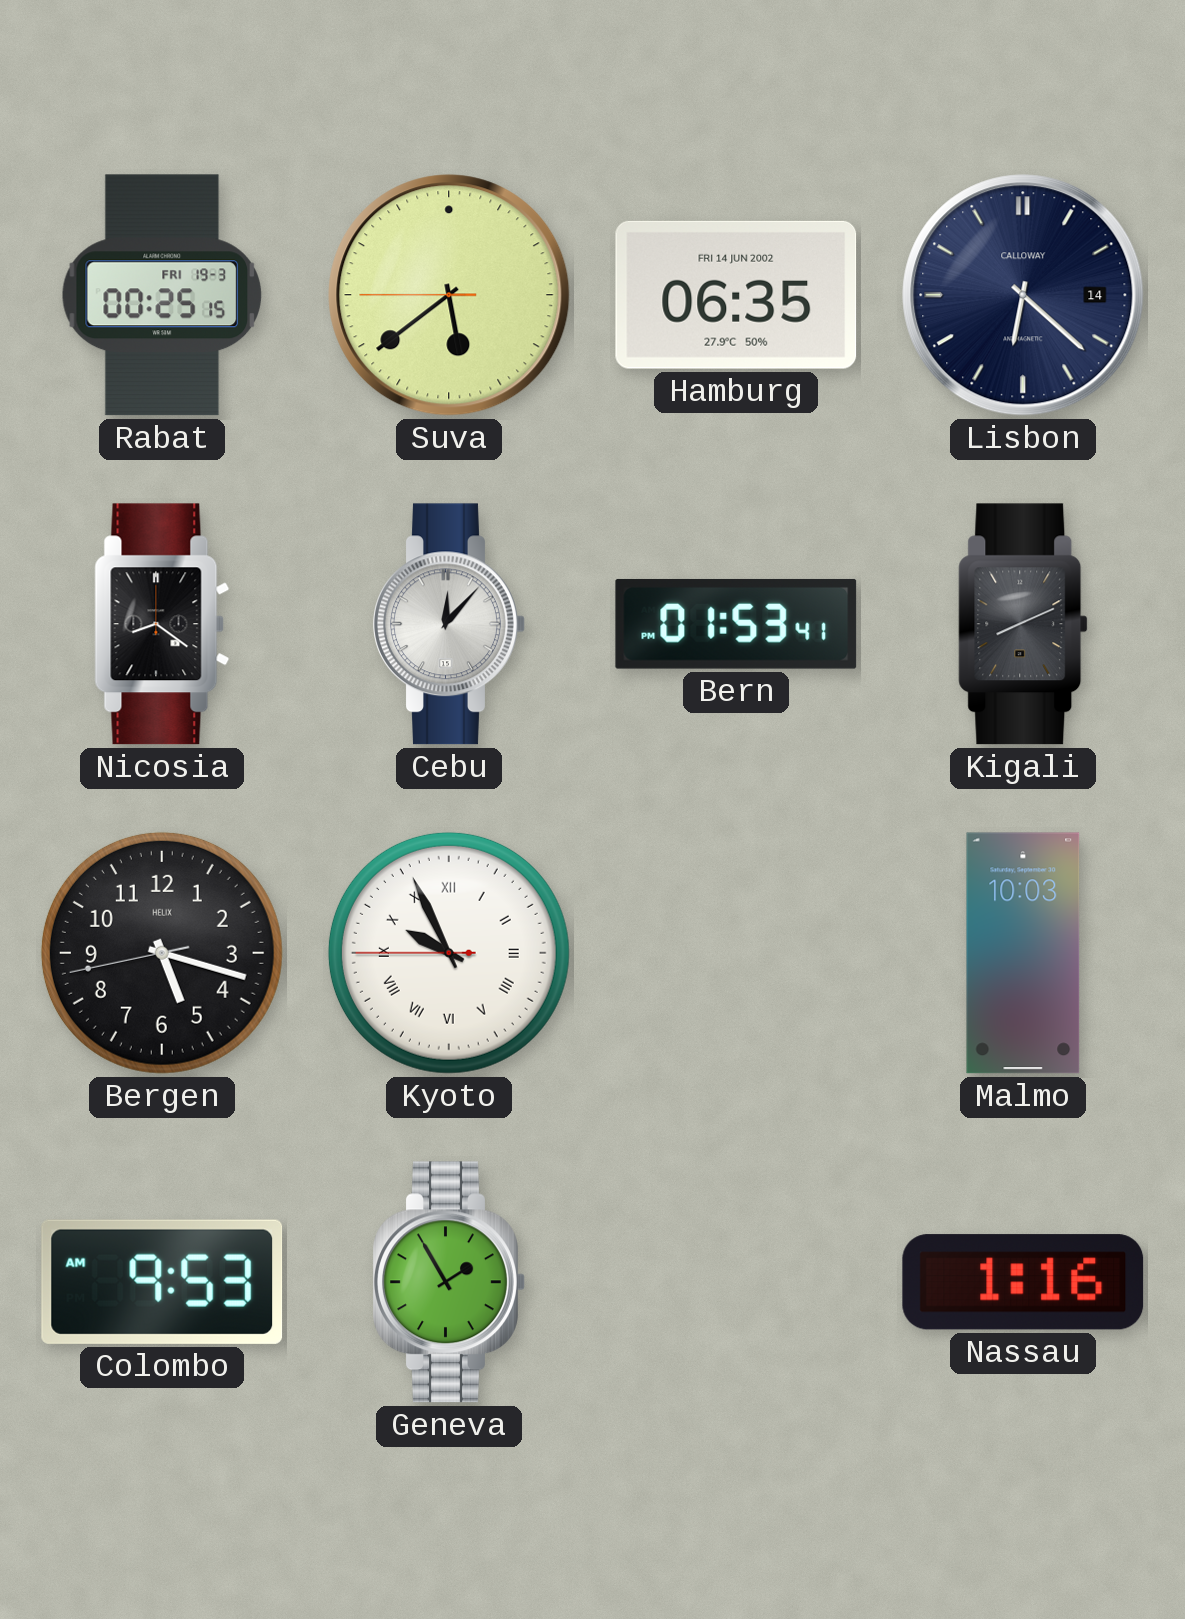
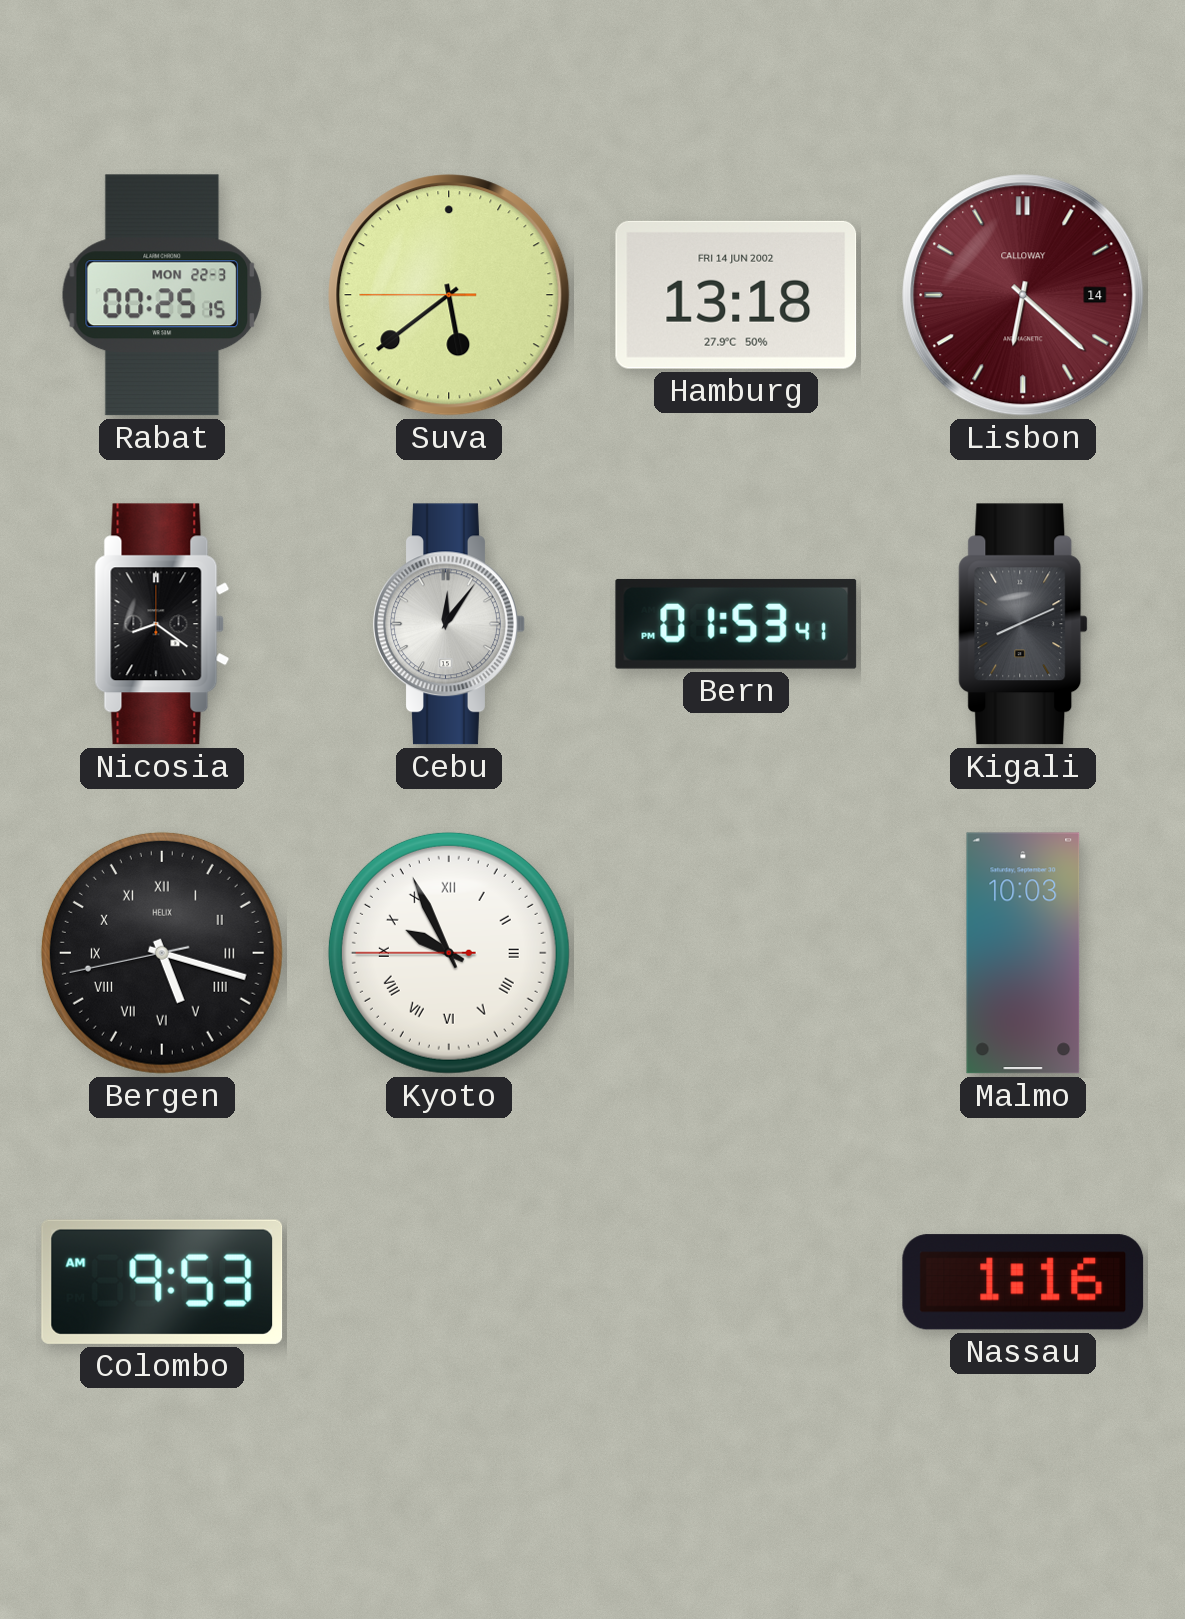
Rabat date: FRI 19-3 -> MON 22-3 (161, 295)
Hamburg: 06:35 -> 13:18 (736, 295)
Lisbon dial: navy -> burgundy (1023, 295)
Cebu: 12:07 -> 12:06 (449, 624)
Bergen numerals: Arabic -> Roman (162, 953)
Geneva: 1:55 -> none (449, 1282)
